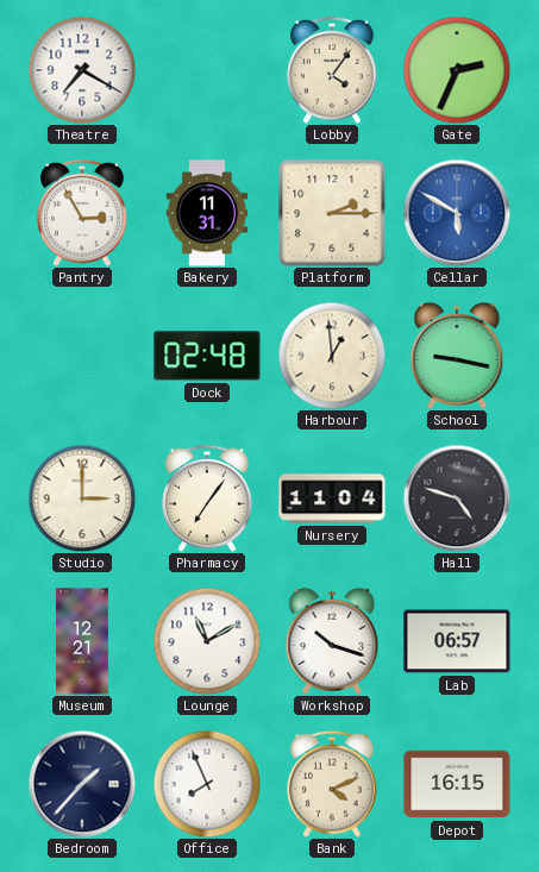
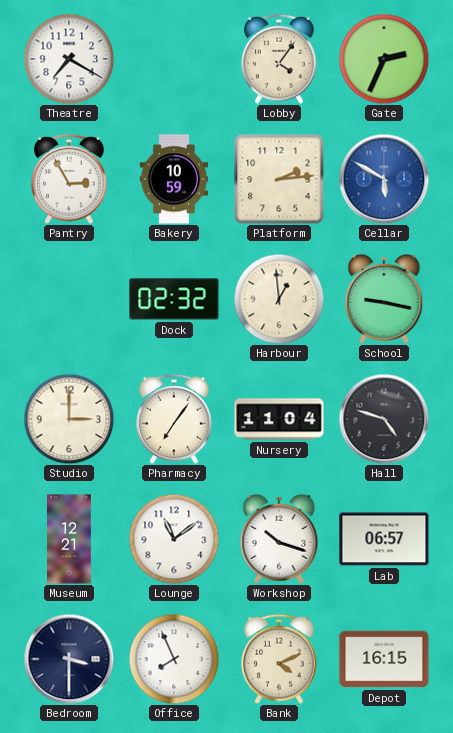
Bakery: 11:31 -> 10:59 (174, 179)
Platform: 2:15 -> 2:14 (279, 179)
Dock: 02:48 -> 02:32 (174, 299)
Lounge: 11:10 -> 11:09 (174, 539)
Bedroom: 1:37 -> 3:30 (69, 659)
